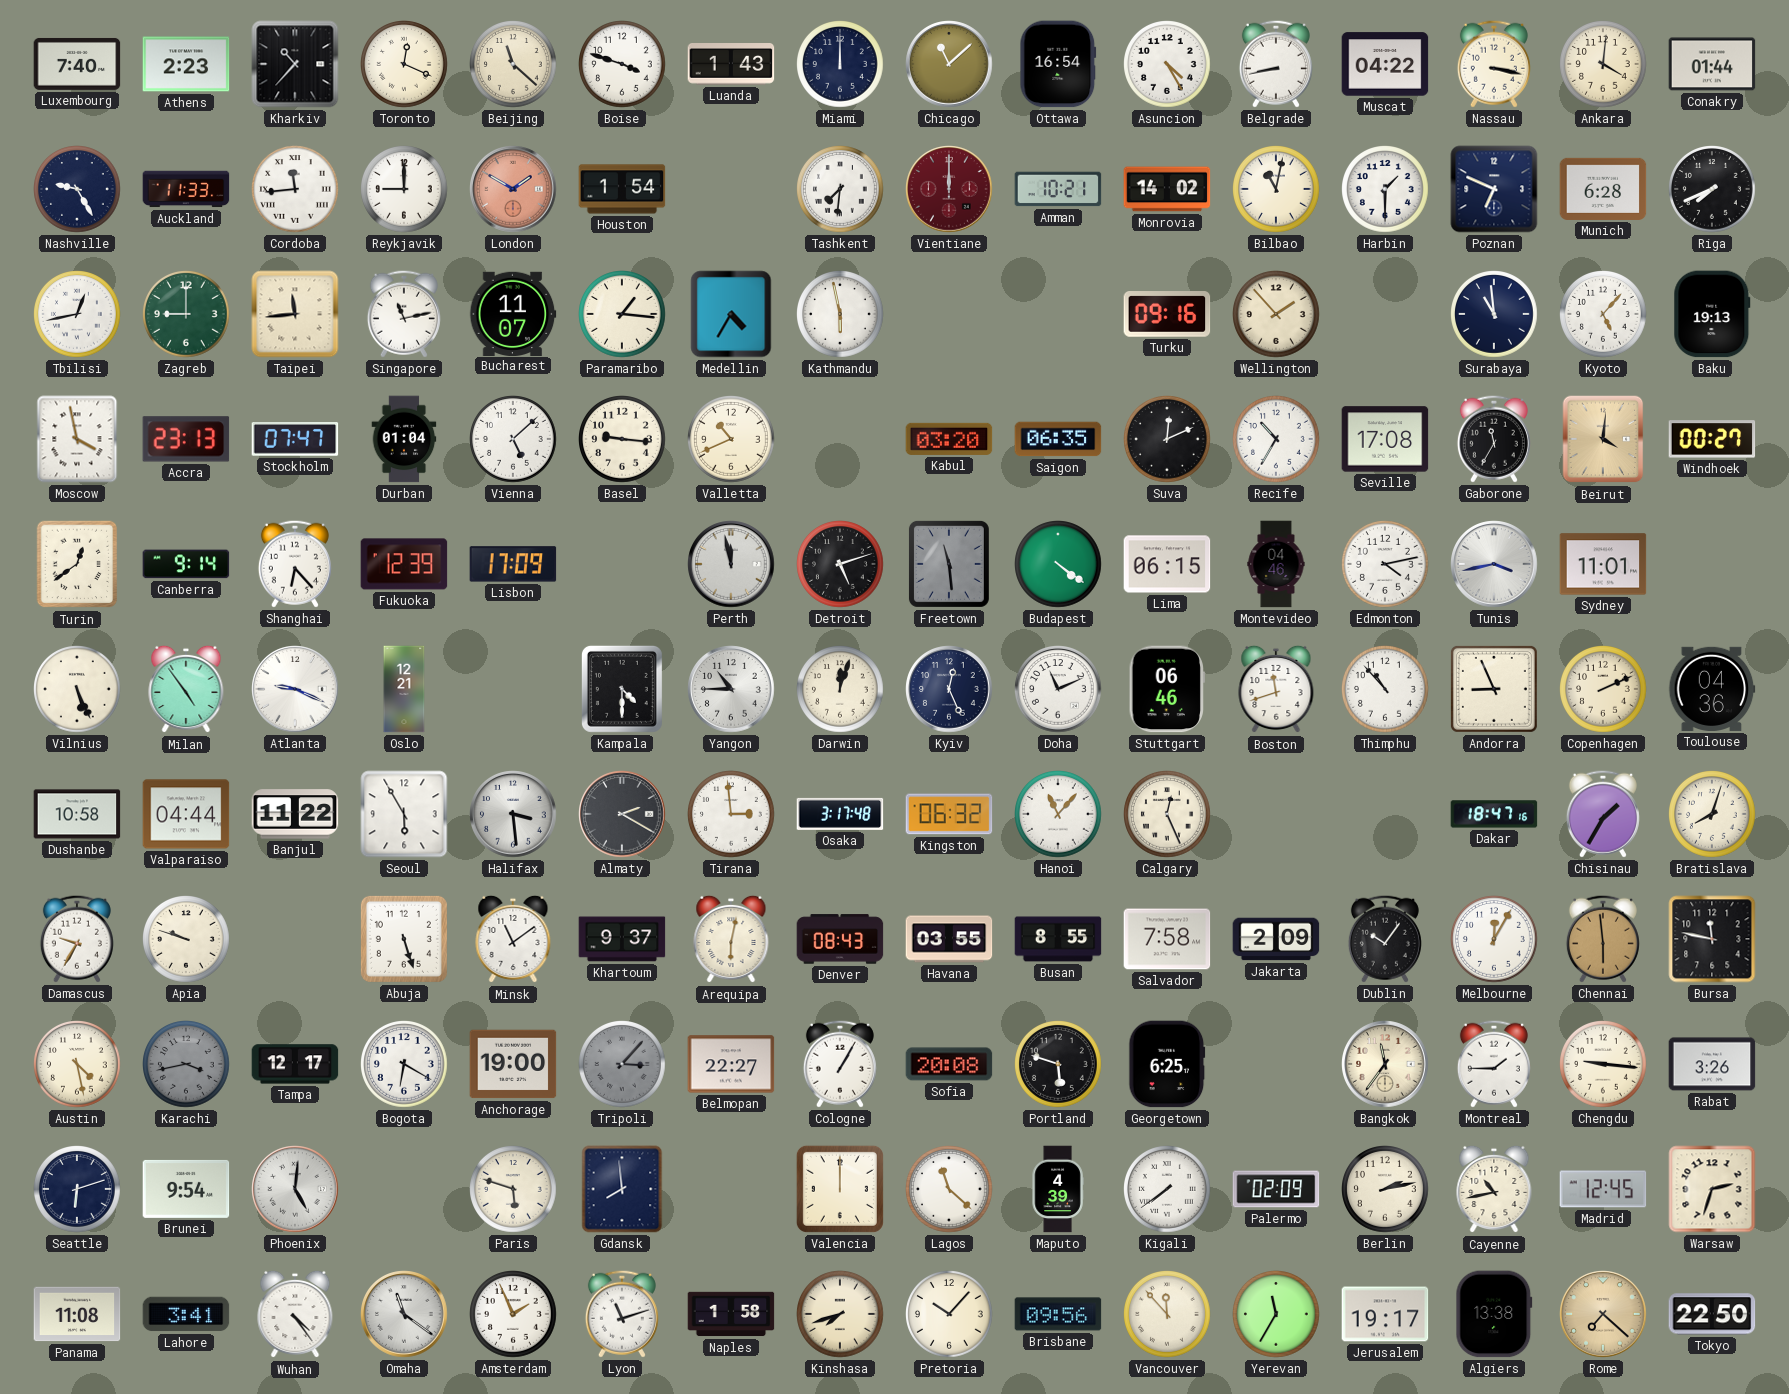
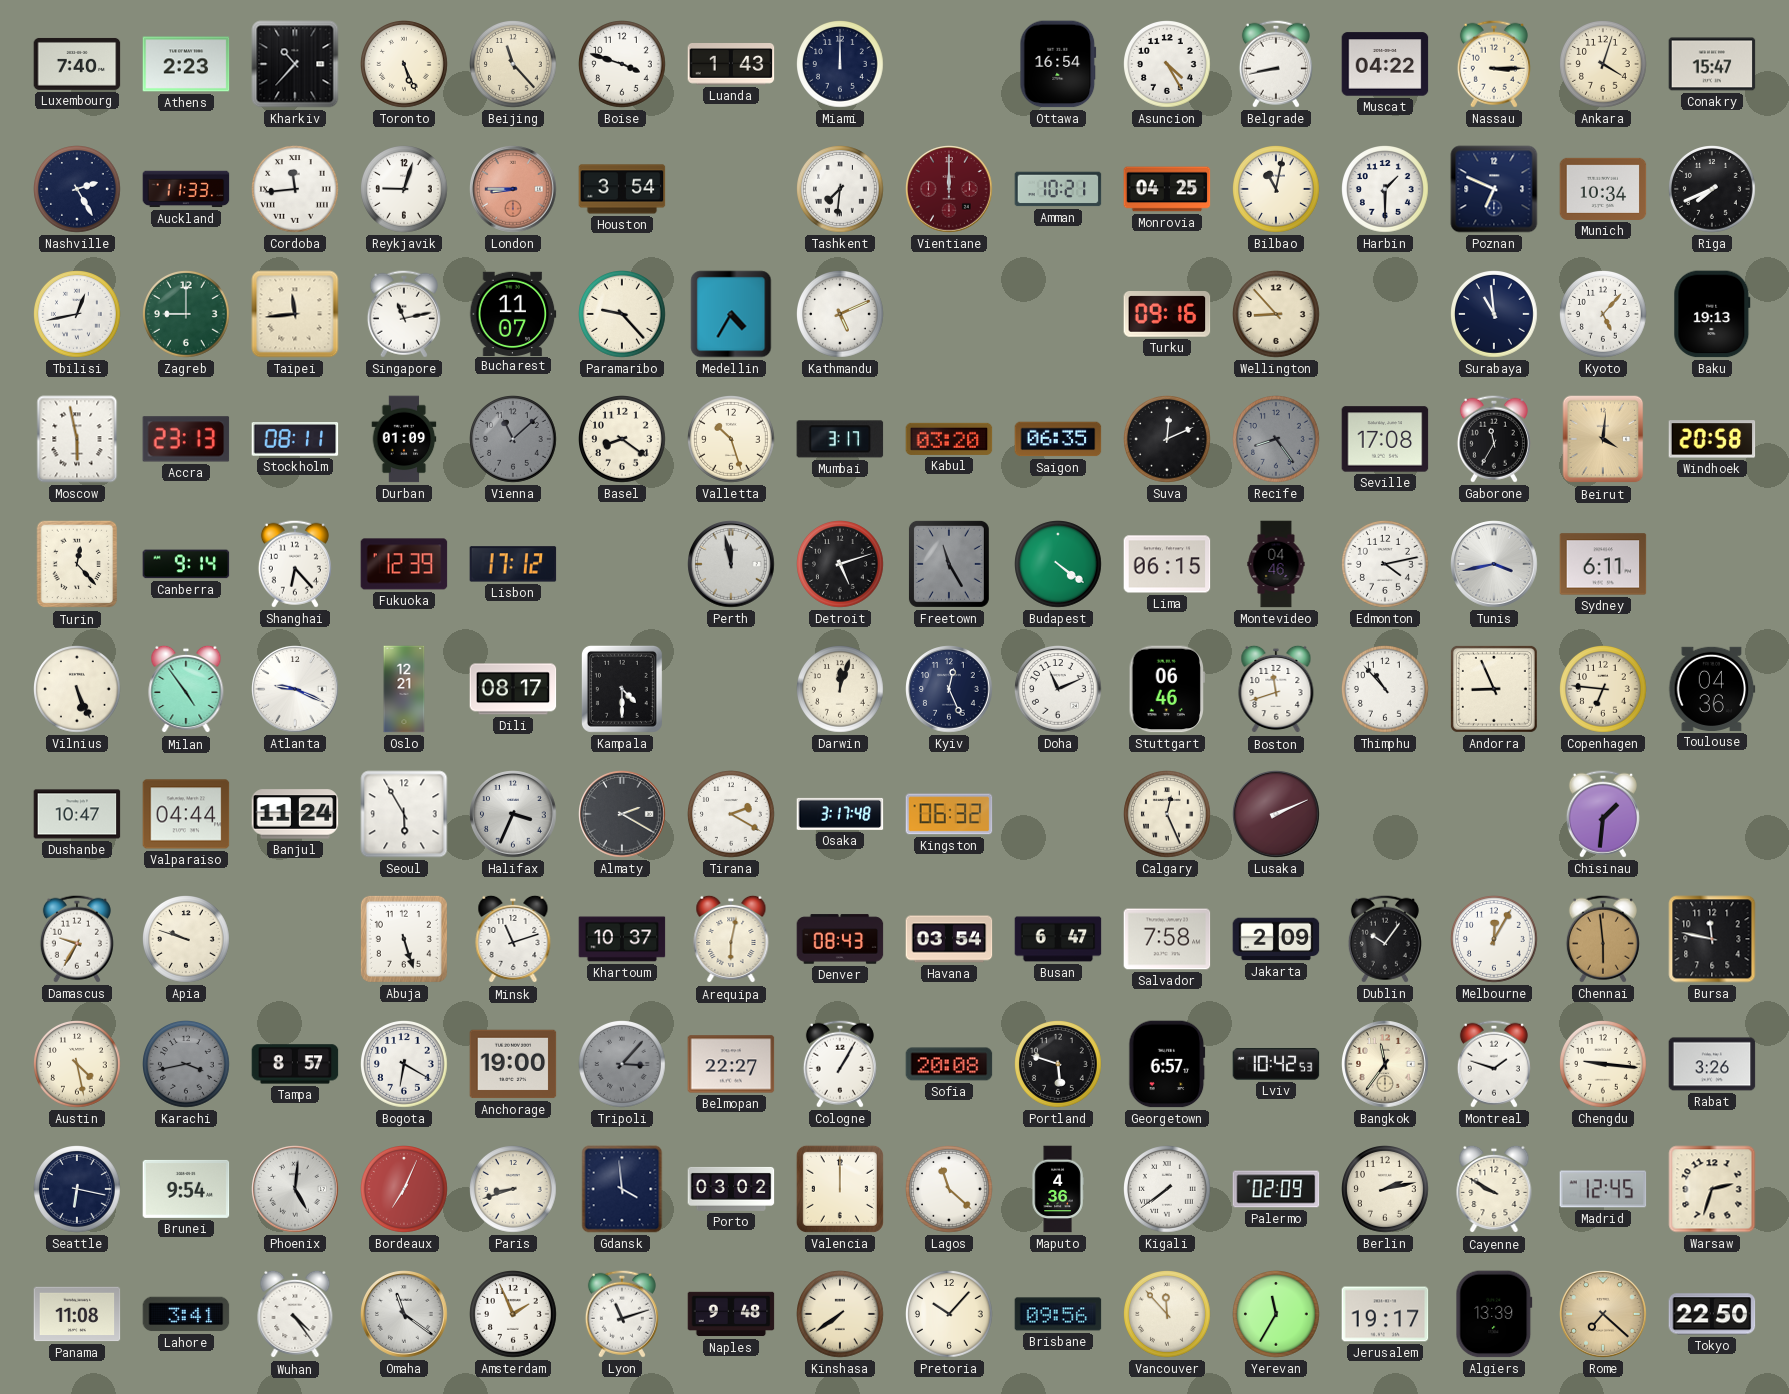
Toronto: 12:19 -> 5:26 (405, 65)
Beijing: 11:22 -> 11:23 (514, 65)
Chicago: 11:08 -> none (949, 64)
Nassau: 3:17 -> 3:15 (1494, 64)
Ankara: 4:01 -> 4:03 (1604, 65)
Conakry: 01:44 -> 15:47 (1712, 64)
Nashville: 9:25 -> 2:25 (78, 190)
Reykjavik: 9:00 -> 9:03 (405, 190)
London: 1:50 -> 8:45 (513, 189)
Houston: 1:54 -> 3:54 (622, 189)
Monrovia: 14:02 -> 04:25 (1167, 189)
Munich: 6:28 -> 10:34 (1603, 189)
Paramaribo: 1:16 -> 9:23 (623, 315)
Kathmandu: 5:58 -> 5:11 (841, 315)
Wellington: 1:53 -> 8:53 (1277, 315)
Moscow: 3:58 -> 5:58 (77, 439)
Stockholm: 07:47 -> 08:11 (295, 440)
Durban: 01:04 -> 01:09 (404, 439)
Vienna: 5:08 -> 11:08 (514, 440)
Vienna dial: white -> grey (514, 440)
Basel: 9:16 -> 8:21 (623, 440)
Valletta: 10:41 -> 10:27 (732, 440)
Mumbai: none -> 3:17 (840, 439)
Recife: 10:35 -> 8:24 (1277, 440)
Recife dial: white -> grey (1277, 440)
Windhoek: 00:27 -> 20:58 (1712, 439)
Turin: 12:39 -> 12:23 (77, 564)
Lisbon: 17:09 -> 17:12 (513, 564)
Freetown: 11:29 -> 11:25 (949, 564)
Sydney: 11:01 -> 6:11 (1603, 564)
Dili: none -> 08:17 (513, 689)
Yangon: 10:45 -> none (731, 689)
Copenhagen: 2:11 -> 6:46 (1604, 690)
Dushanbe: 10:58 -> 10:47 (77, 814)
Banjul: 11:22 -> 11:24 (295, 814)
Halifax: 3:29 -> 3:34 (513, 814)
Tirana: 2:59 -> 2:20 (732, 815)
Hanoi: 11:07 -> none (1059, 815)
Lusaka: none -> 2:11 (1276, 814)
Dakar: 18:47 -> none (1494, 814)
Chisinau: 1:35 -> 1:31 (1603, 814)
Bratislava: 8:03 -> none (1713, 815)
Minsk: 11:09 -> 11:12 (513, 939)
Khartoum: 9:37 -> 10:37 (622, 939)
Havana: 03:55 -> 03:54 (949, 939)
Busan: 8:55 -> 6:47 (1058, 939)
Tampa: 12:17 -> 8:57 (295, 1064)
Georgetown: 6:25 -> 6:57 (1167, 1064)
Lviv: none -> 10:42 (1276, 1064)
Montreal: 1:45 -> 1:48 (1494, 1064)
Seattle: 6:12 -> 6:17 (78, 1190)
Bordeaux: none -> 7:04 (405, 1190)
Paris: 5:48 -> 8:42 (514, 1190)
Gdansk: 7:59 -> 3:59 (622, 1189)
Porto: none -> 03:02 (731, 1189)
Maputo: 4:39 -> 4:36 (1058, 1189)
Cayenne: 10:43 -> 9:50 (1494, 1189)
Naples: 1:58 -> 9:48 (731, 1314)
Kinshasa: 7:42 -> 7:39 (841, 1315)
Algiers: 13:38 -> 13:39 (1494, 1314)
